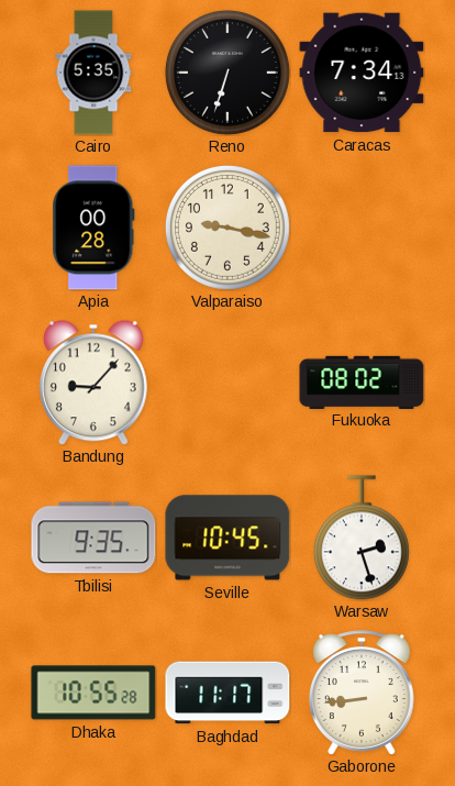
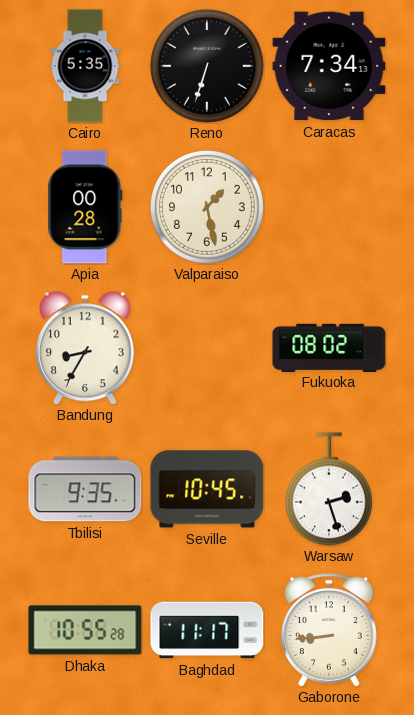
Valparaiso: 9:17 -> 1:28 (207, 207)
Bandung: 9:07 -> 8:35 (85, 348)
